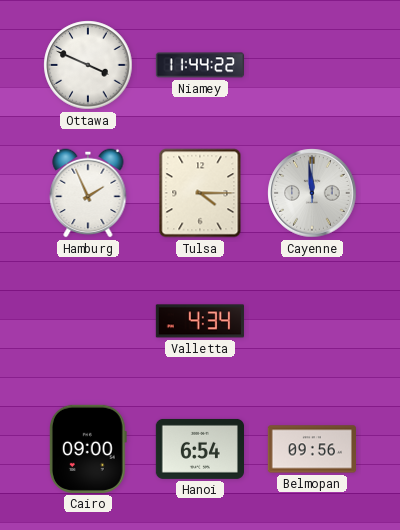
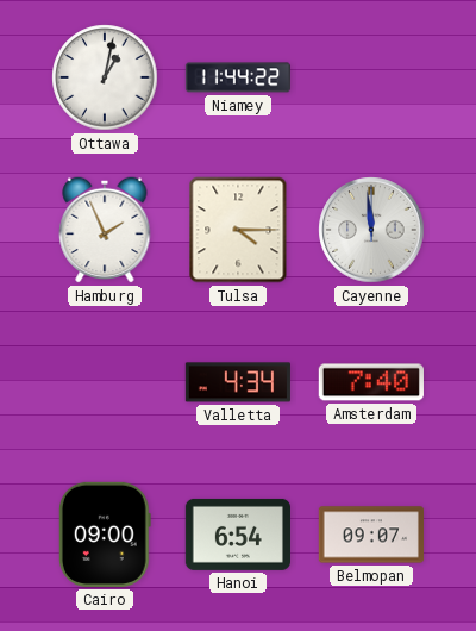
Ottawa: 3:49 -> 1:02 (105, 77)
Amsterdam: none -> 7:40 (371, 382)
Belmopan: 09:56 -> 09:07 (370, 535)
